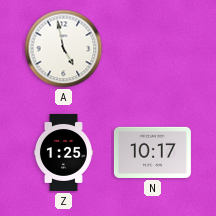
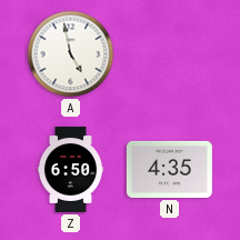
Z: 1:25 -> 6:50 (70, 169)
N: 10:17 -> 4:35 (169, 169)
